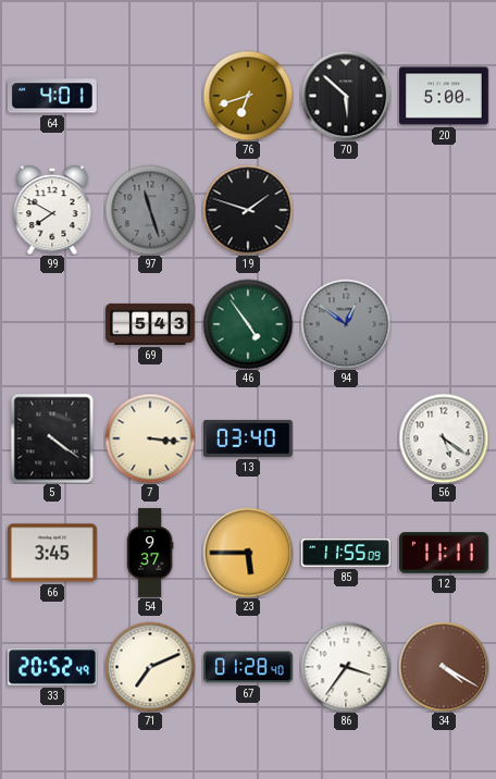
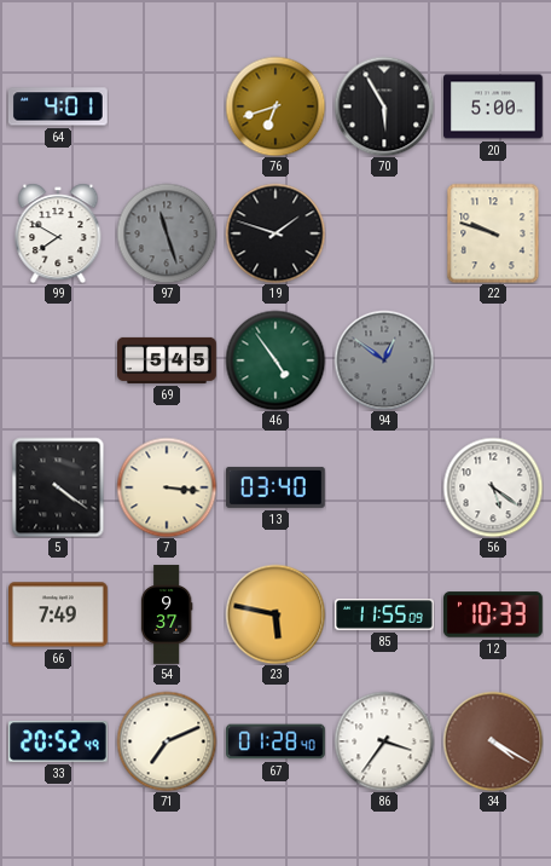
70: 5:52 -> 5:55 (384, 106)
22: none -> 9:48 (493, 233)
69: 5:43 -> 5:45 (167, 360)
66: 3:45 -> 7:49 (59, 614)
23: 5:45 -> 5:47 (275, 614)
12: 11:11 -> 10:33 (494, 614)
